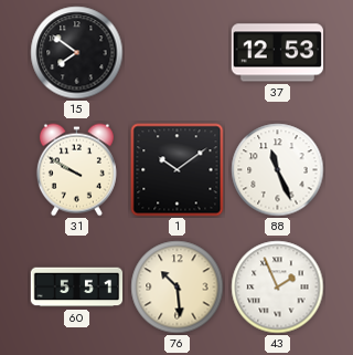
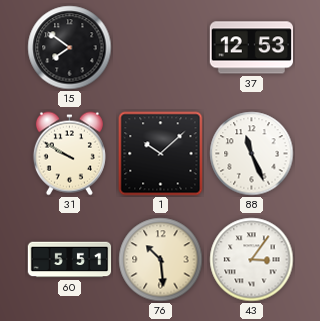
1: 10:09 -> 10:08 (161, 154)
43: 1:56 -> 3:06 (252, 260)
